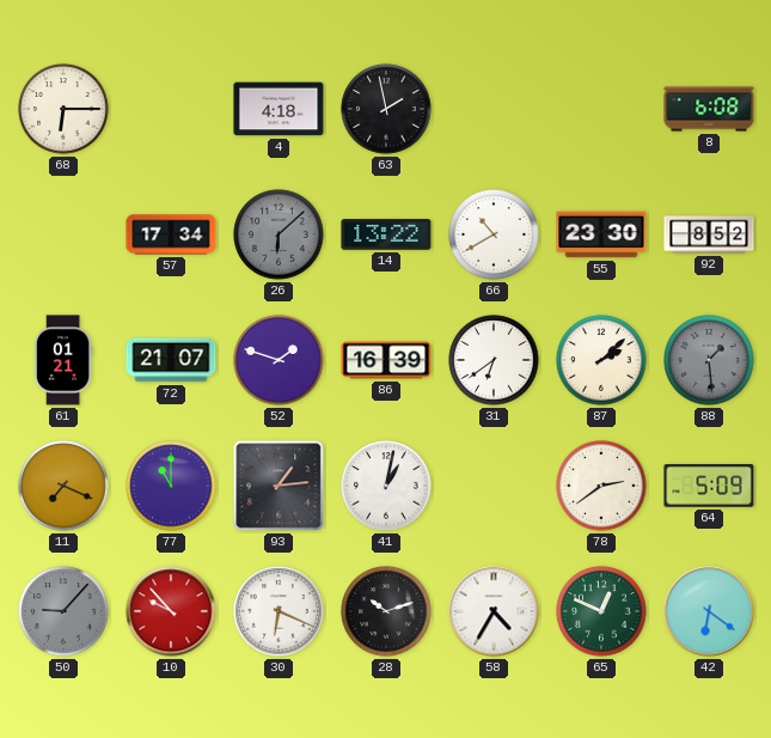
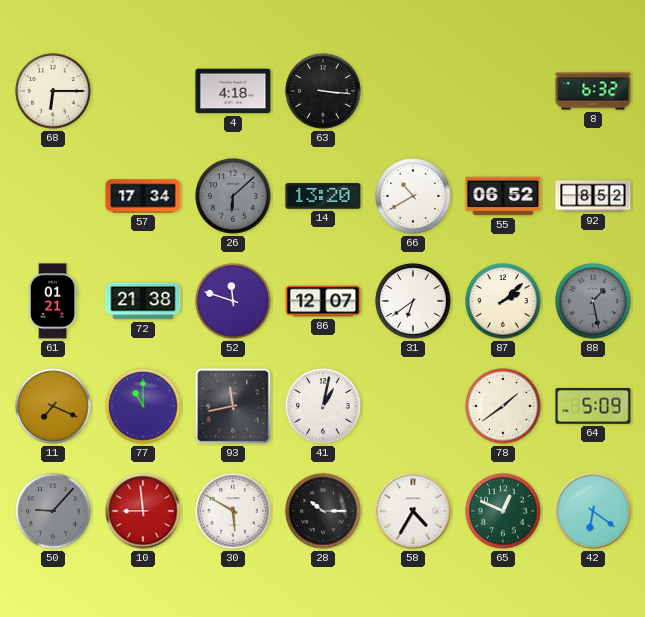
63: 1:58 -> 3:16 (323, 91)
8: 6:08 -> 6:32 (593, 91)
14: 13:22 -> 13:20 (323, 196)
55: 23:30 -> 06:52 (503, 196)
72: 21:07 -> 21:38 (143, 301)
52: 1:48 -> 11:48 (233, 301)
86: 16:39 -> 12:07 (323, 301)
88: 1:29 -> 1:28 (593, 301)
93: 1:14 -> 11:43 (233, 406)
78: 2:39 -> 1:39 (503, 406)
10: 9:53 -> 8:59 (143, 511)
30: 6:19 -> 5:50 (233, 511)
28: 10:12 -> 10:15 (323, 511)
